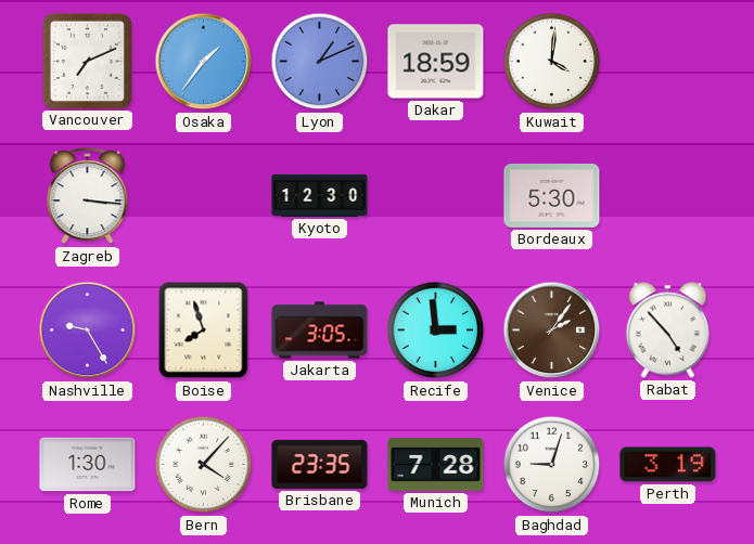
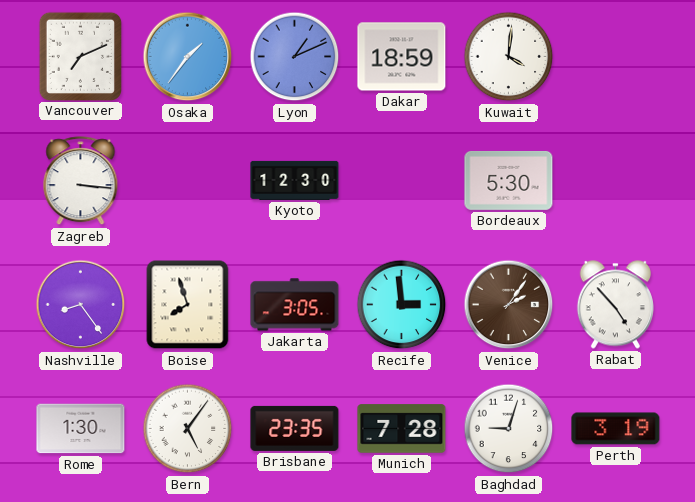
Nashville: 9:25 -> 8:24 (81, 305)
Bern: 4:07 -> 5:06 (188, 429)
